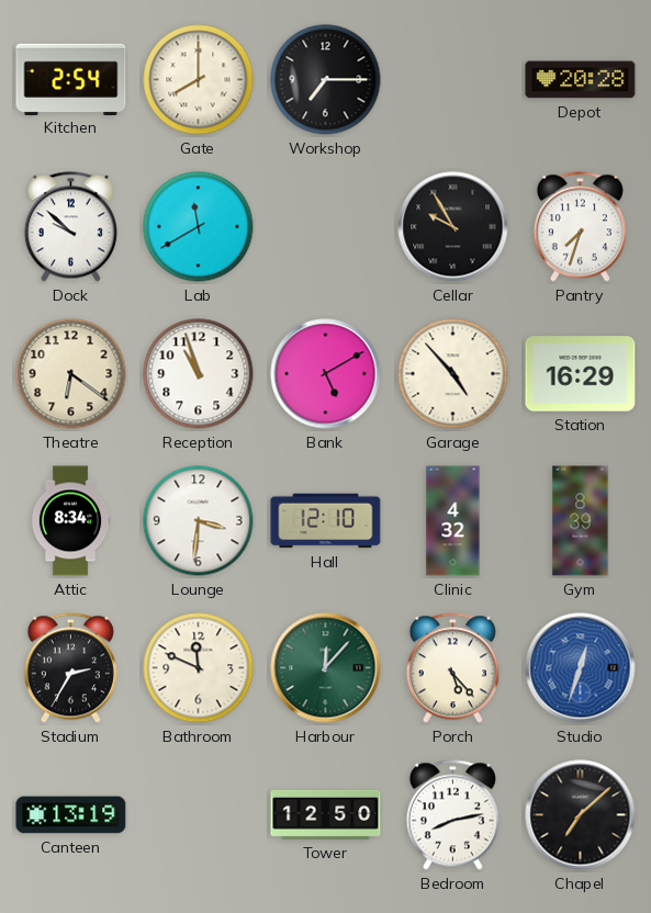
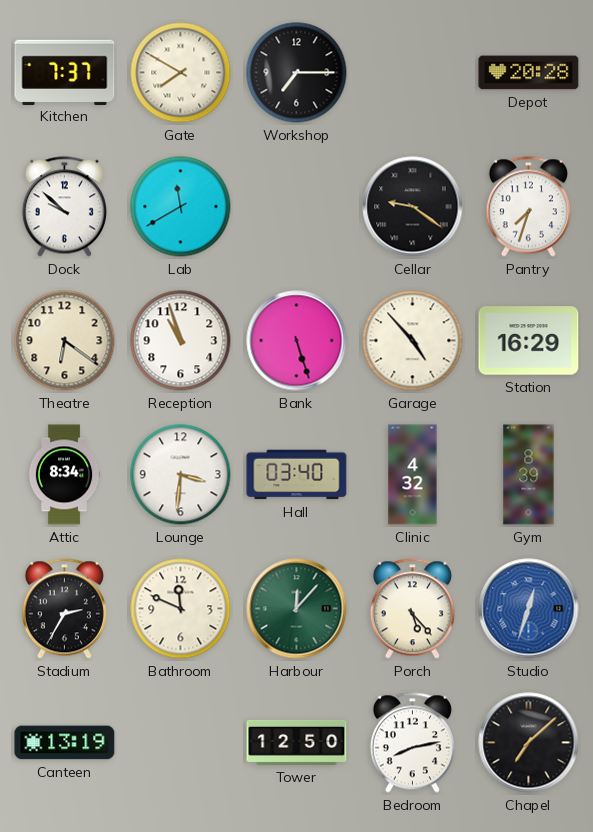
Kitchen: 2:54 -> 7:37 (65, 72)
Gate: 8:00 -> 7:50 (181, 73)
Cellar: 9:55 -> 9:21 (413, 207)
Bank: 5:10 -> 5:27 (297, 341)
Hall: 12:10 -> 03:40 (297, 475)
